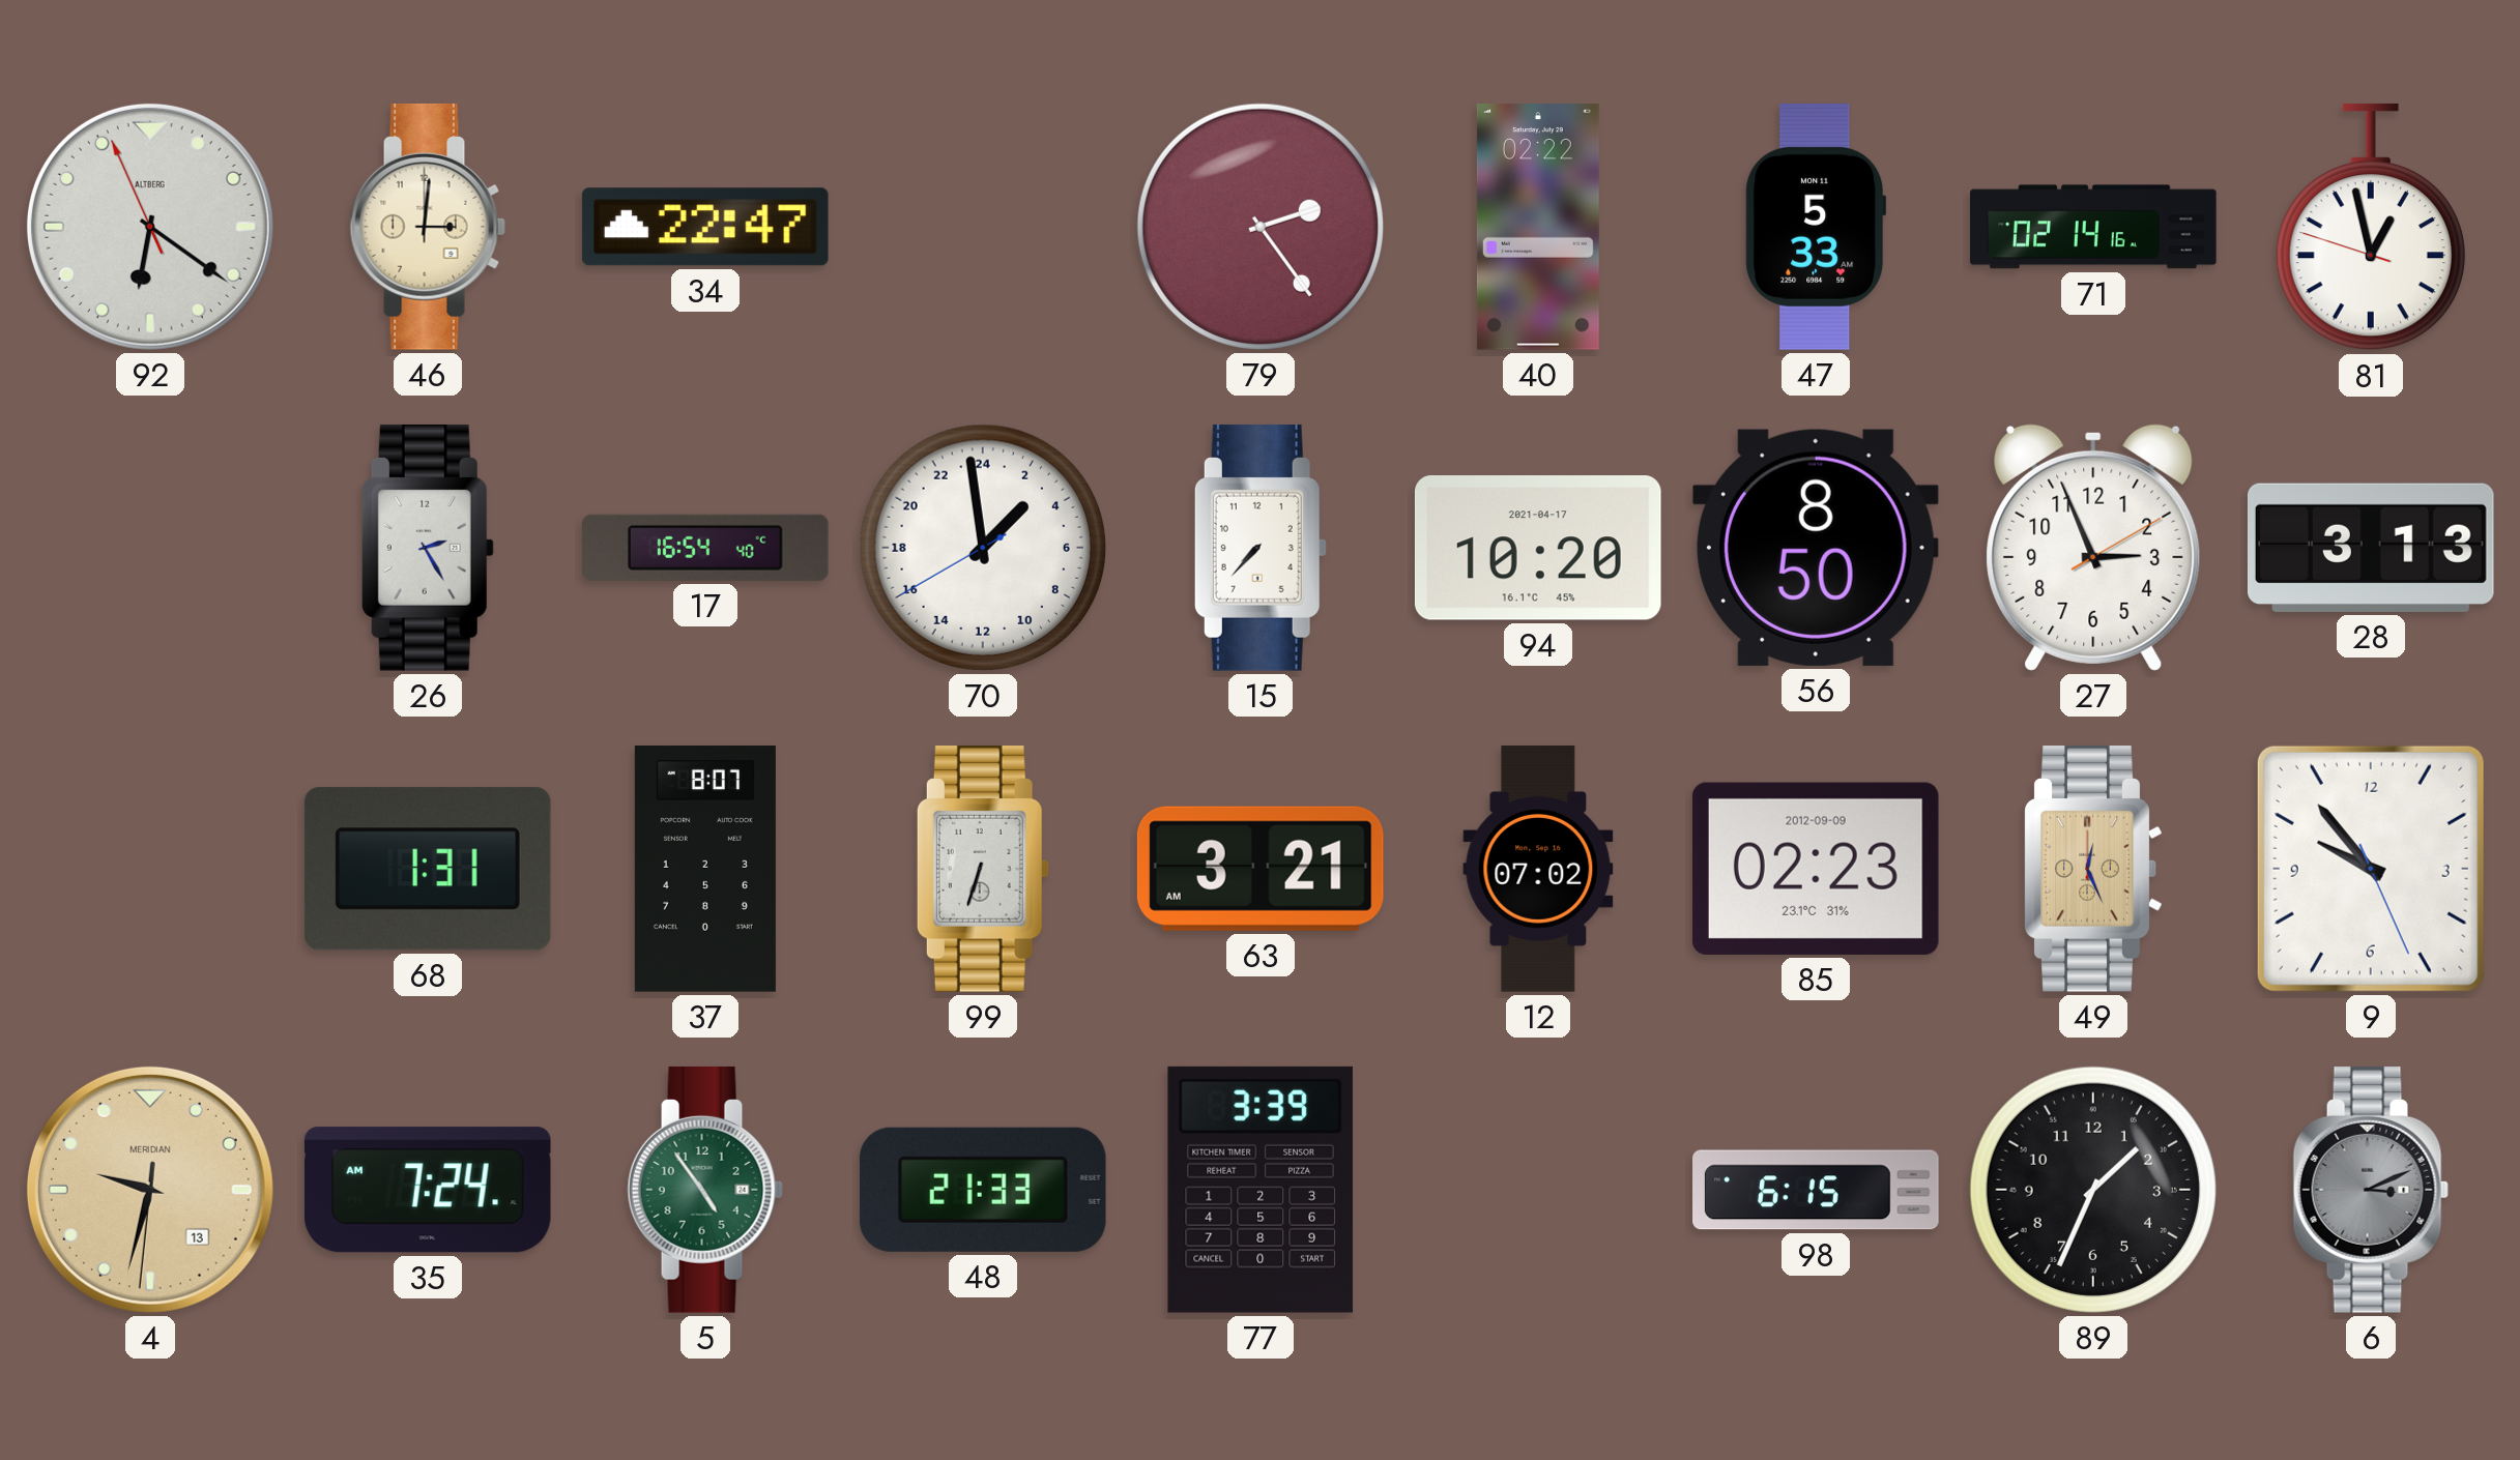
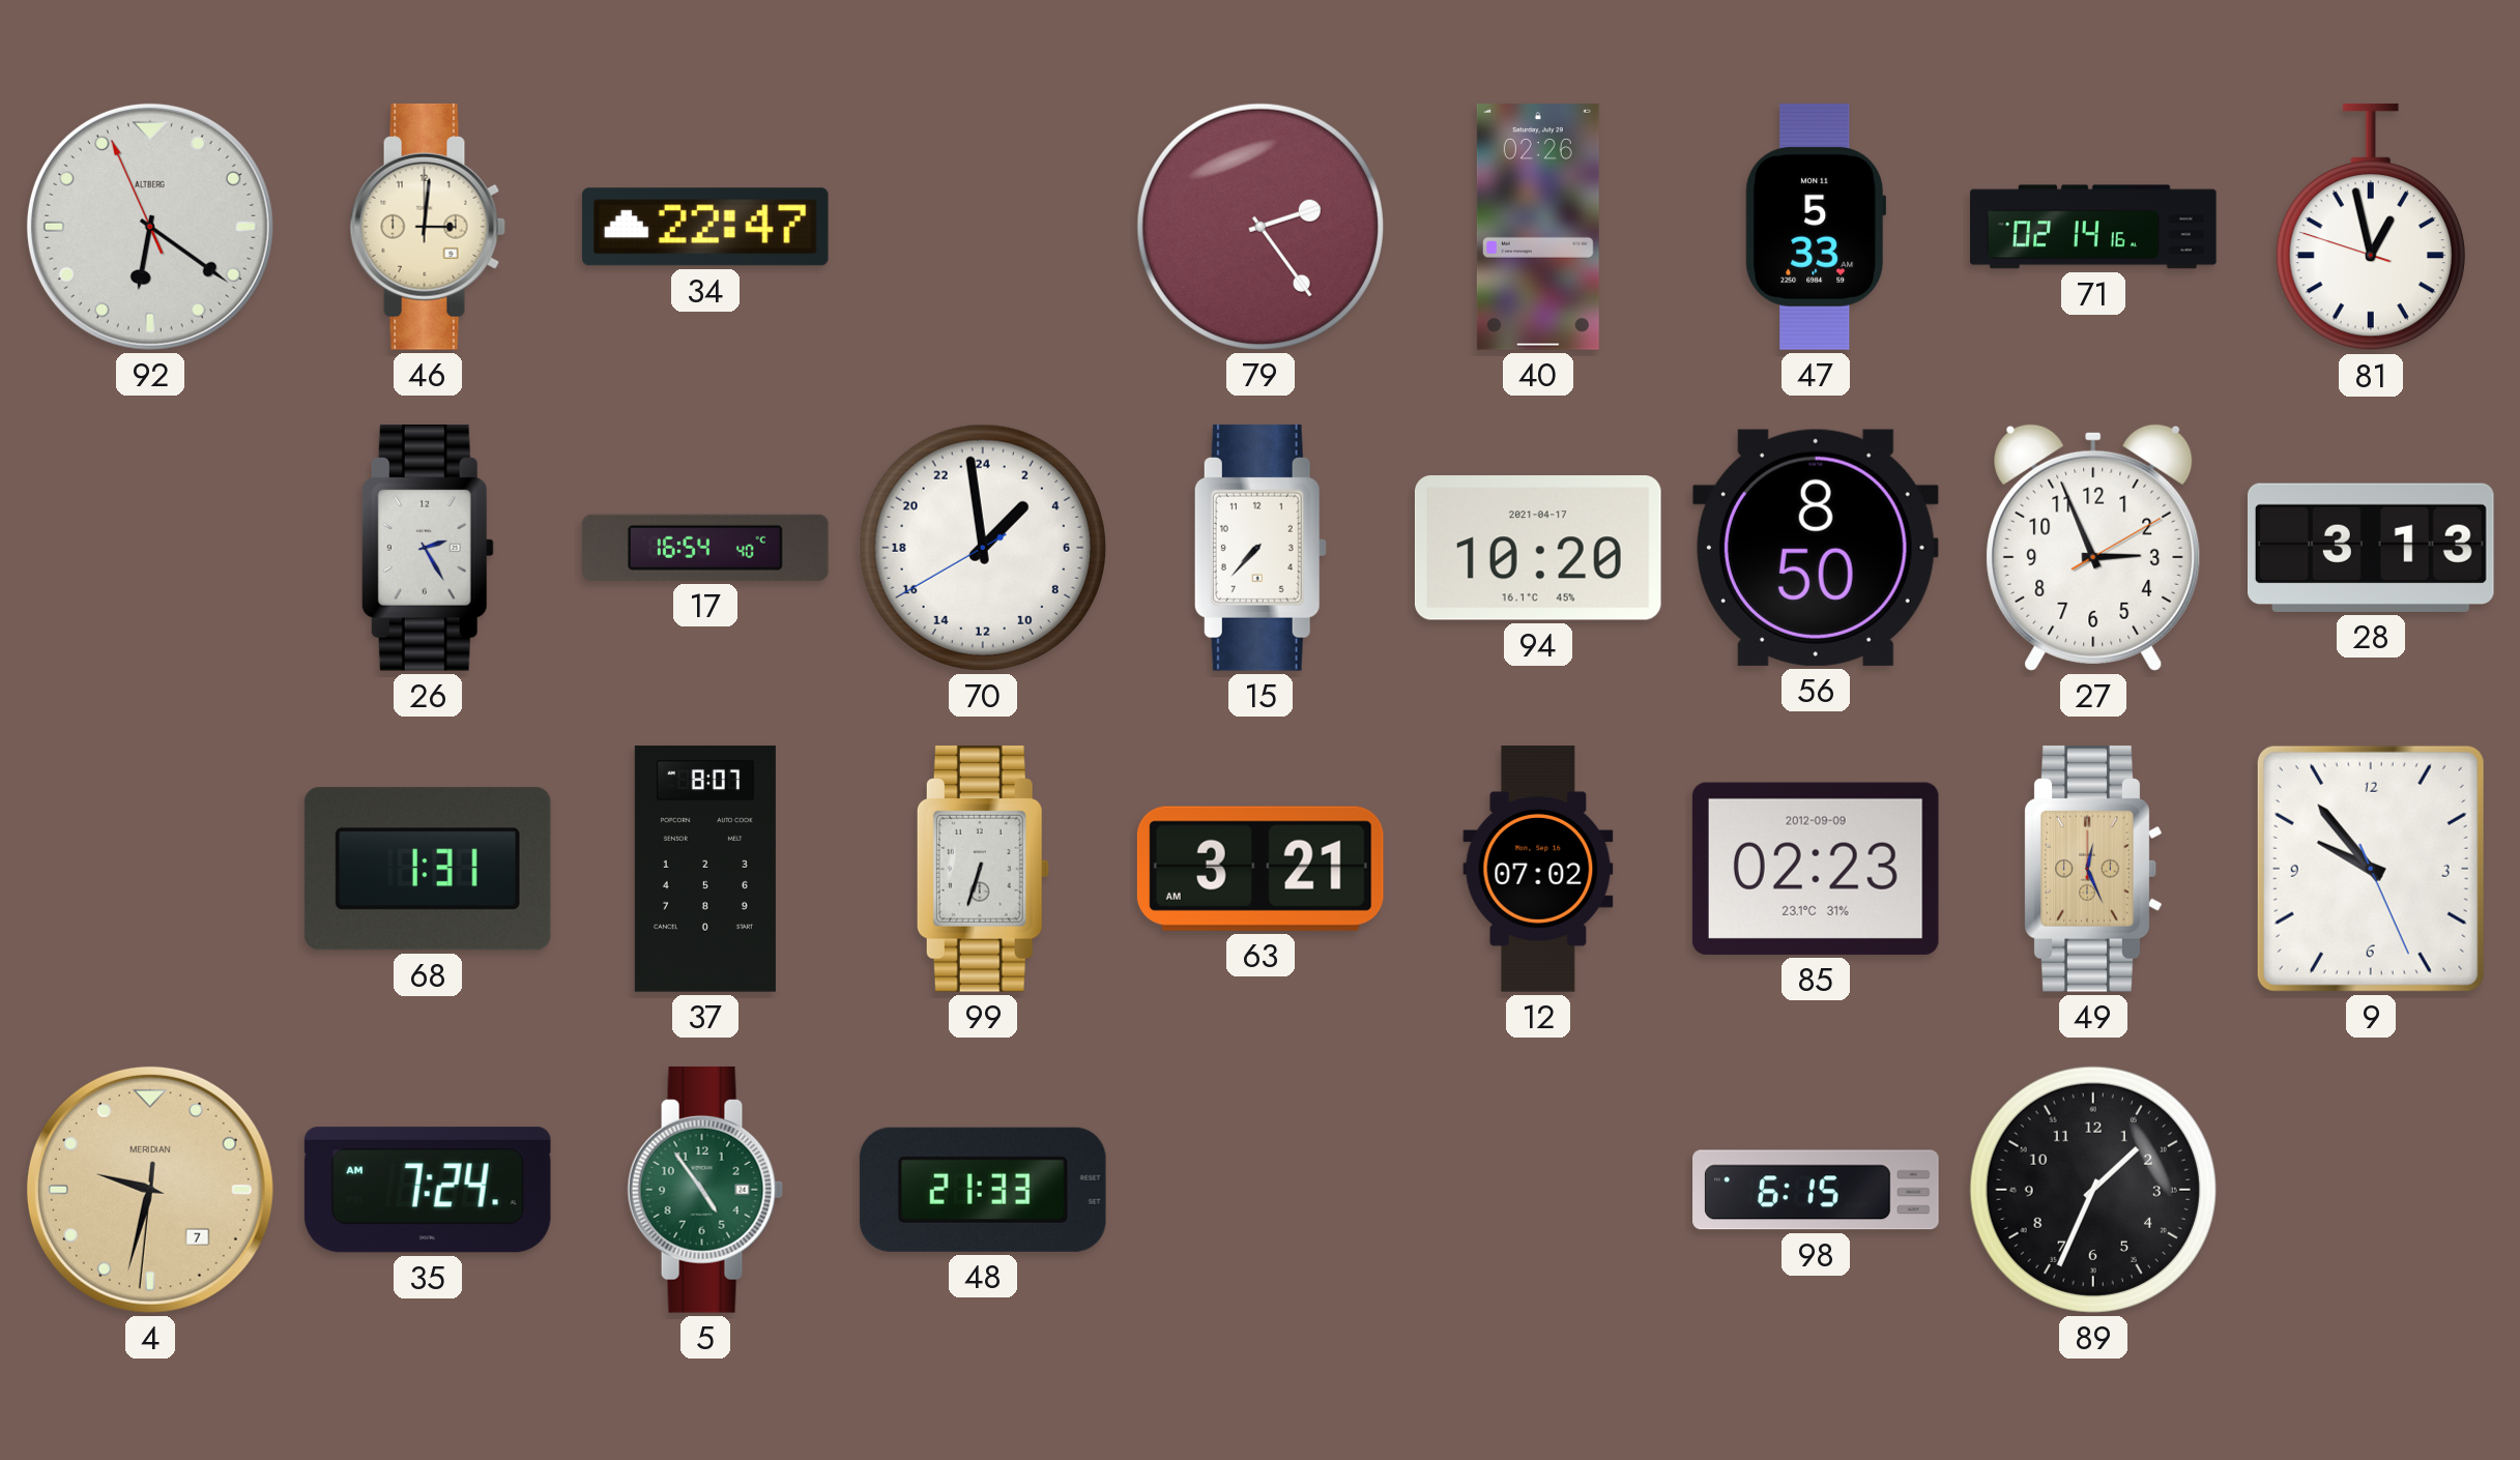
40: 02:22 -> 02:26 (1538, 228)
4 date: 13 -> 7 (150, 1190)
77: 3:39 -> none (1261, 1190)
6: 3:11 -> none (2371, 1190)
